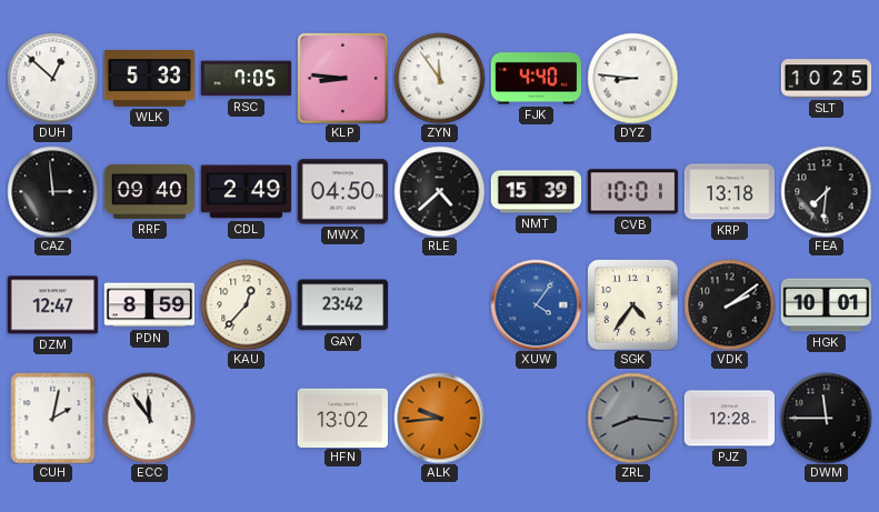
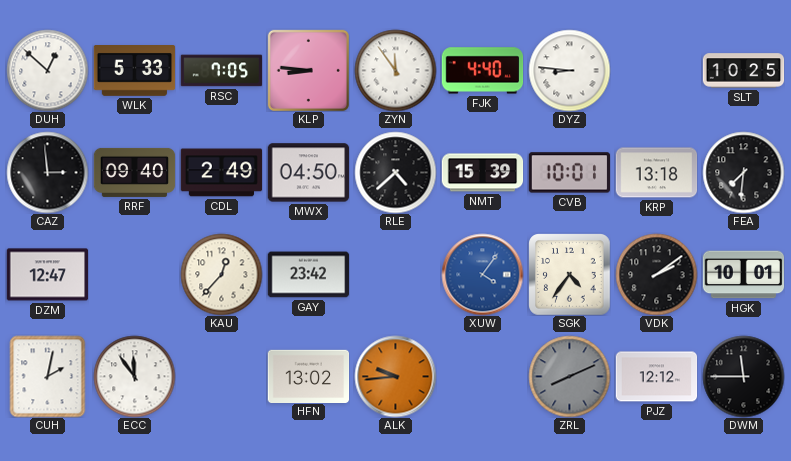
PDN: 8:59 -> none (149, 305)
ZRL: 8:16 -> 8:11 (569, 376)
PJZ: 12:28 -> 12:12 (656, 377)
